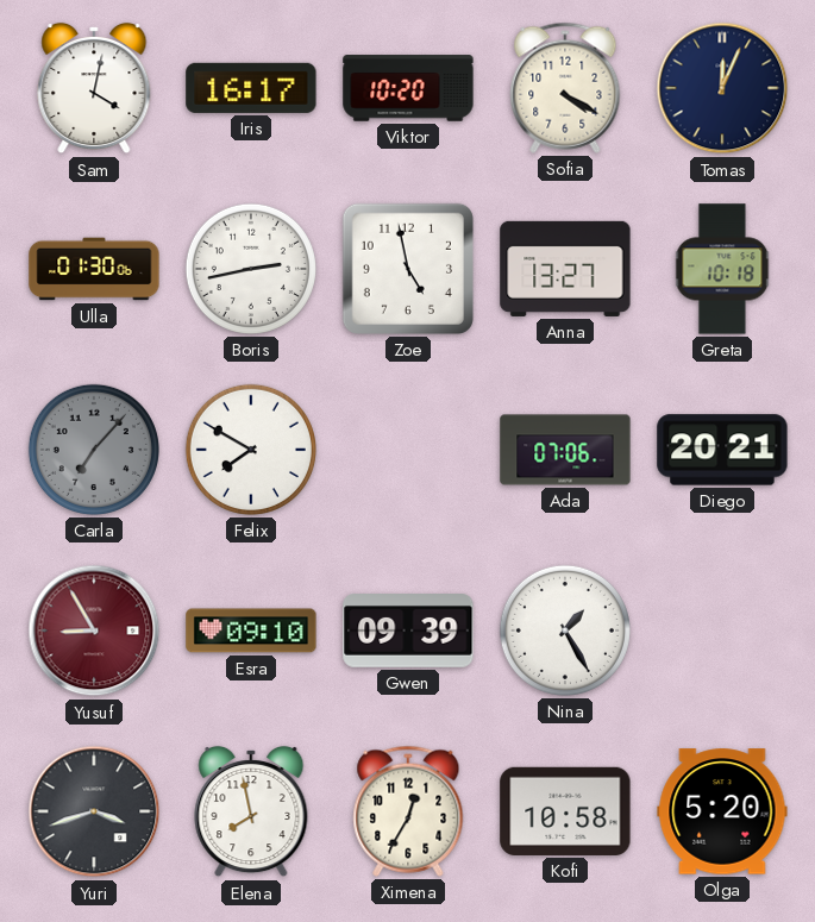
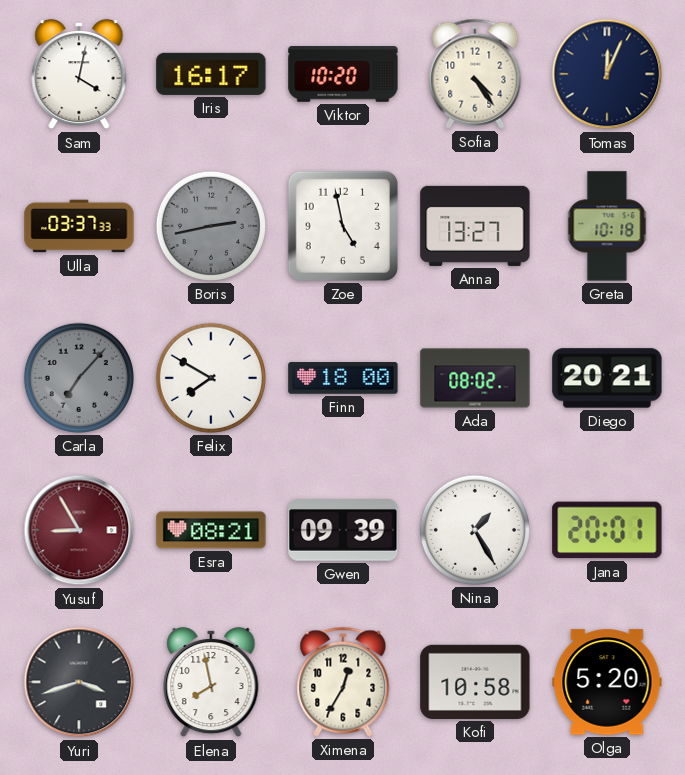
Sofia: 4:20 -> 4:24 (475, 74)
Ulla: 01:30 -> 03:37 (79, 226)
Boris dial: white -> grey (211, 226)
Finn: none -> 18:00 (343, 378)
Ada: 07:06 -> 08:02 (475, 378)
Esra: 09:10 -> 08:21 (211, 530)
Jana: none -> 20:01 (607, 530)
